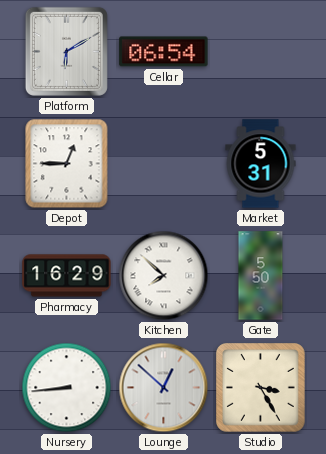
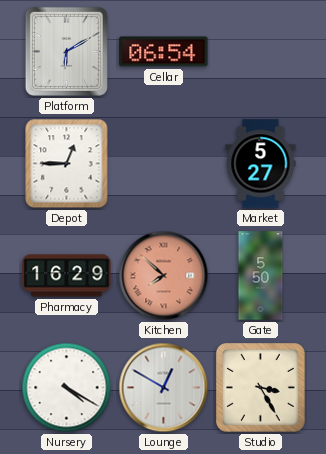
Market: 5:31 -> 5:27 (261, 164)
Kitchen dial: white -> salmon (164, 276)
Nursery: 8:44 -> 4:20 (67, 388)
Lounge: 12:52 -> 12:50 (164, 388)
